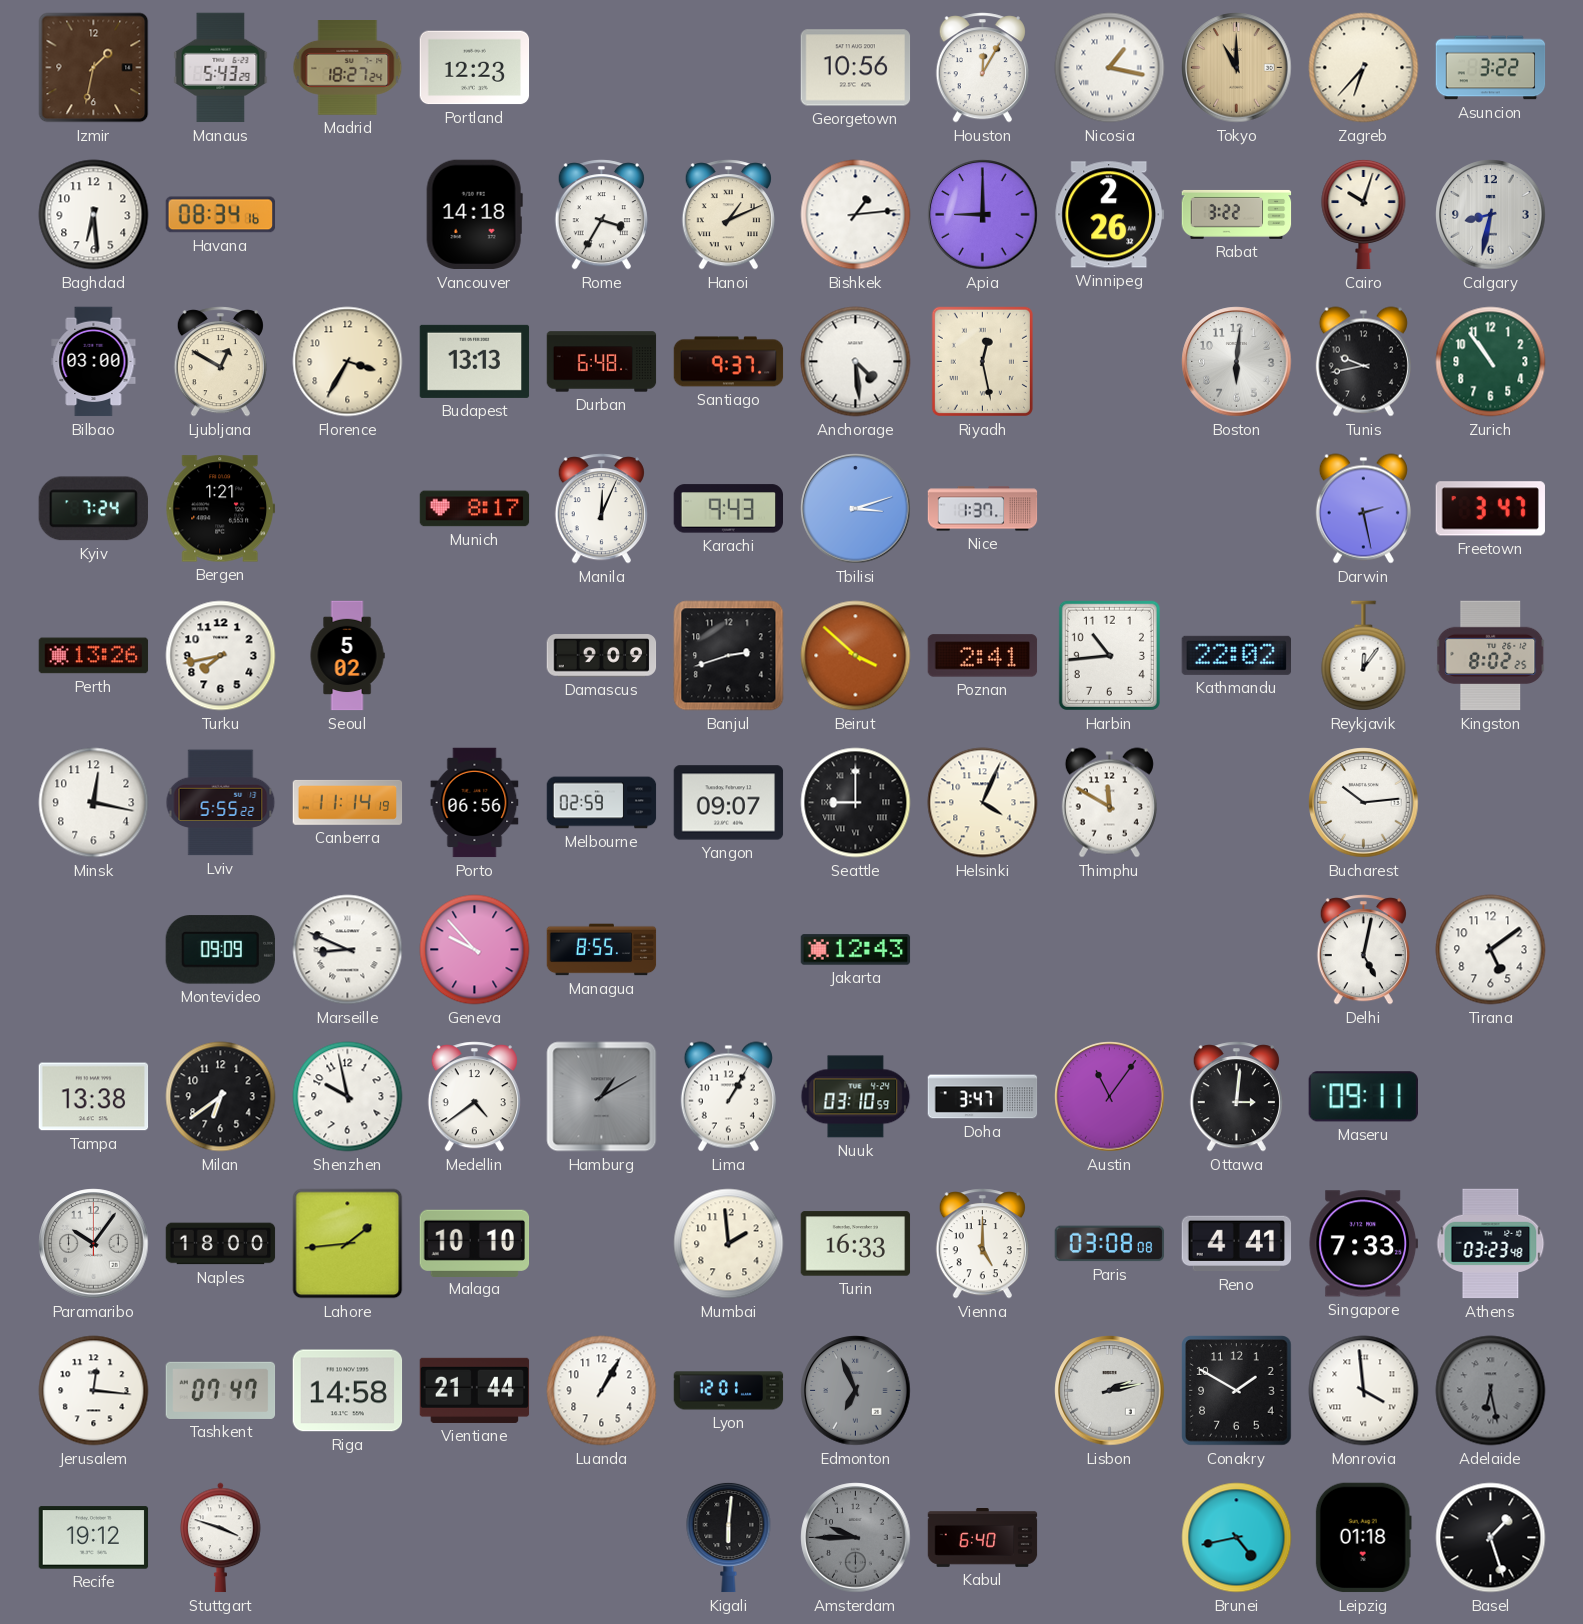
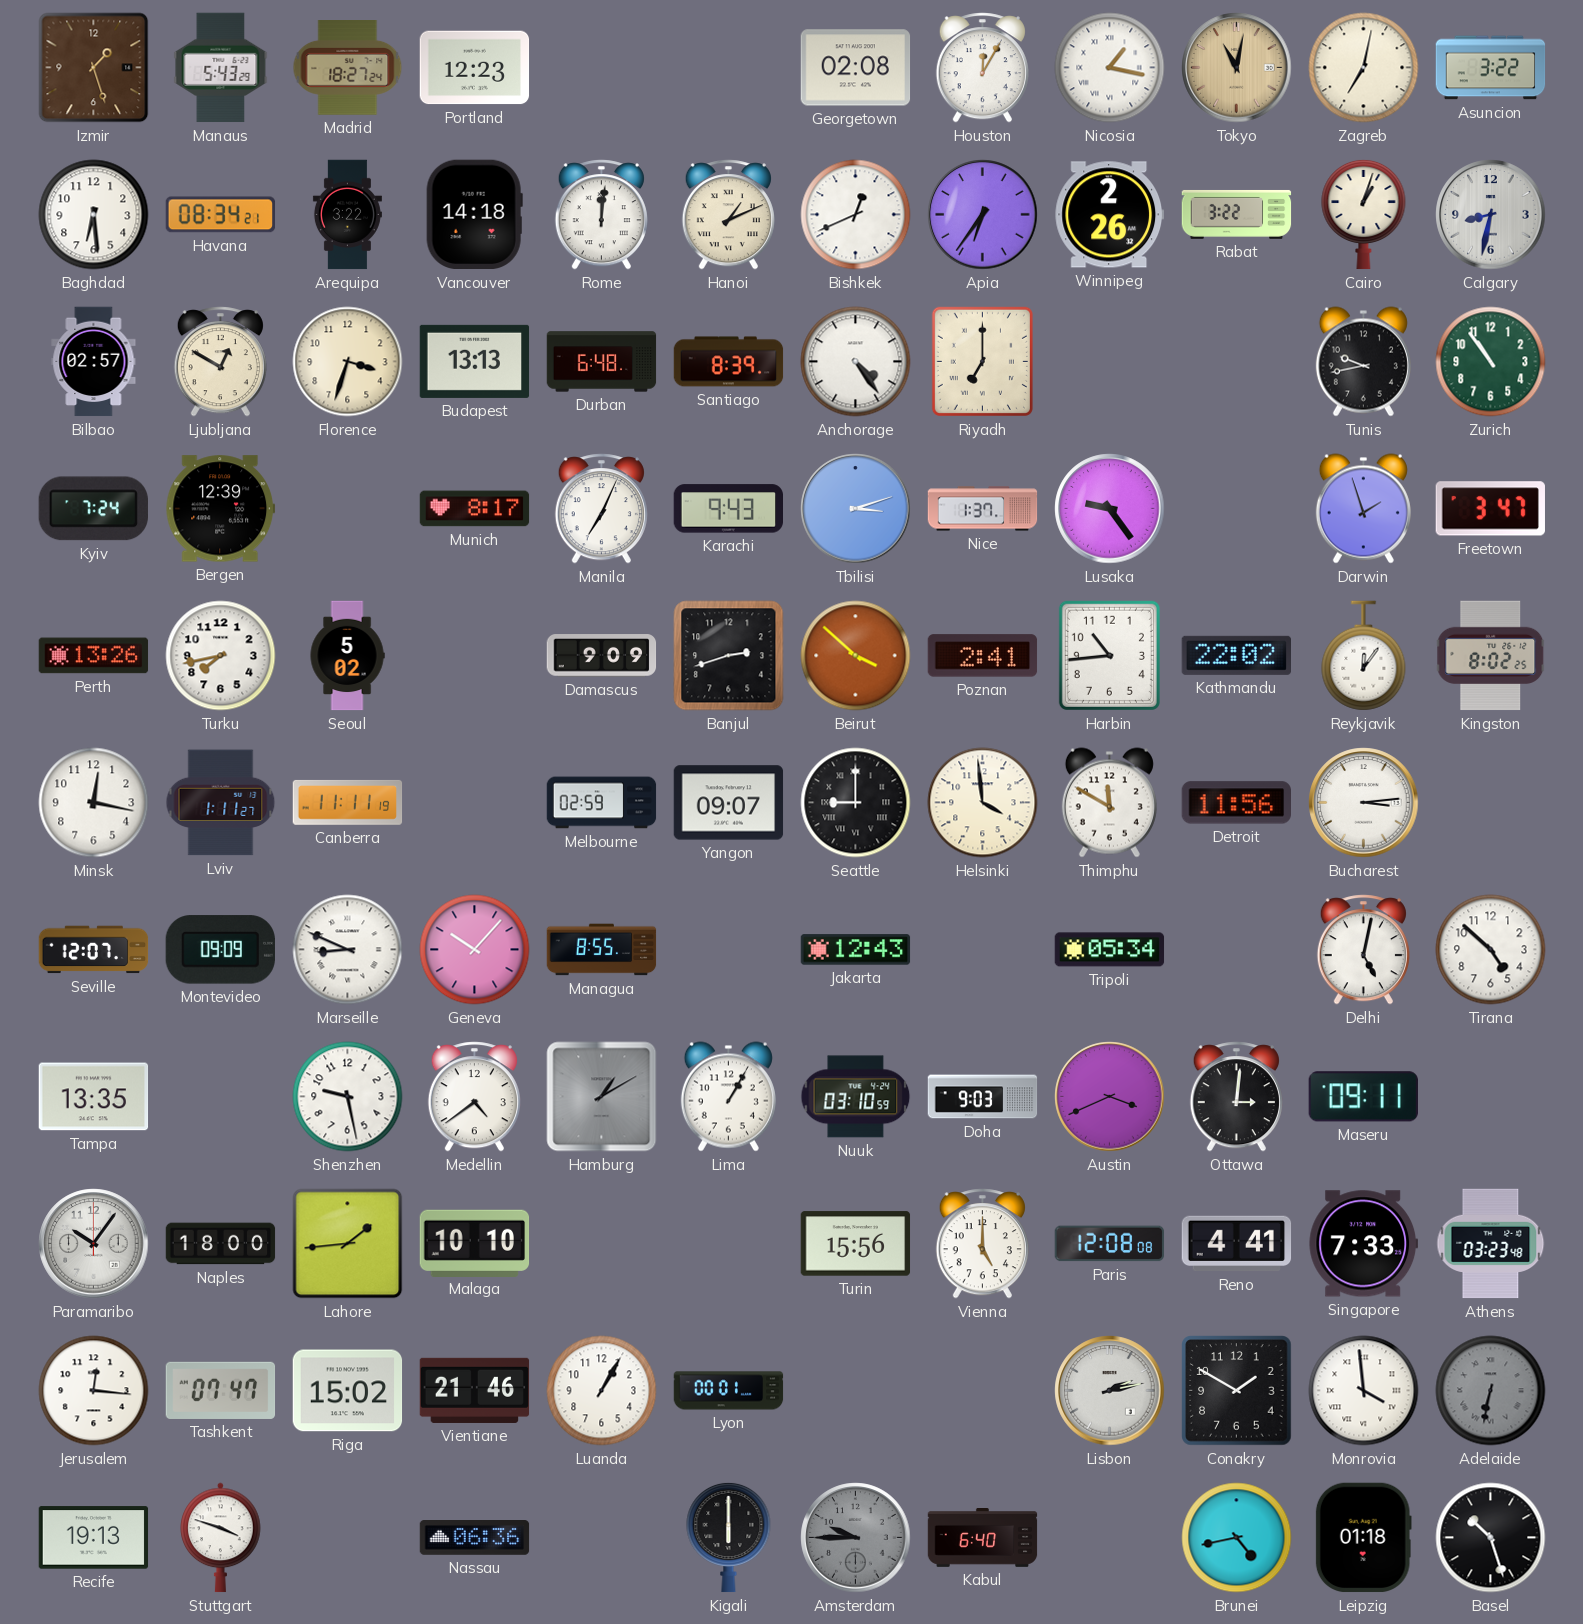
Izmir: 1:32 -> 1:27 (94, 68)
Georgetown: 10:56 -> 02:08 (856, 68)
Tokyo: 11:00 -> 11:02 (1237, 68)
Zagreb: 6:37 -> 7:02 (1364, 68)
Havana: 08:34:16 -> 08:34:21 (221, 215)
Arequipa: none -> 3:22 (347, 215)
Rome: 3:35 -> 12:01 (601, 215)
Bishkek: 1:14 -> 12:41 (856, 215)
Apia: 9:00 -> 6:36 (983, 215)
Cairo: 10:03 -> 1:03 (1364, 214)
Bilbao: 03:00 -> 02:57 (94, 362)
Florence: 3:35 -> 3:33 (348, 362)
Santiago: 9:37 -> 8:39 (729, 362)
Anchorage: 4:29 -> 4:24 (856, 362)
Riyadh: 12:28 -> 7:00 (982, 361)
Boston: 6:01 -> none (1237, 362)
Bergen: 1:21 -> 12:39 (221, 509)
Manila: 12:04 -> 7:04 (601, 509)
Lusaka: none -> 9:24 (1110, 509)
Darwin: 2:28 -> 1:57 (1363, 509)
Lviv: 5:55 -> 1:11 (221, 803)
Canberra: 11:14 -> 11:11 (348, 802)
Porto: 06:56 -> none (475, 803)
Helsinki: 4:04 -> 3:59 (983, 803)
Detroit: none -> 11:56 (1236, 803)
Bucharest: 10:14 -> 3:14 (1364, 803)
Seville: none -> 12:07 (94, 950)
Geneva: 9:53 -> 10:07 (475, 950)
Tripoli: none -> 05:34 (1110, 950)
Tirana: 5:09 -> 4:52 (1491, 950)
Tampa: 13:38 -> 13:35 (94, 1097)
Milan: 6:39 -> none (221, 1097)
Shenzhen: 9:58 -> 9:28 (348, 1097)
Doha: 3:47 -> 9:03 (983, 1097)
Austin: 11:06 -> 3:41 (1110, 1097)
Mumbai: 1:59 -> none (729, 1244)
Turin: 16:33 -> 15:56 (856, 1244)
Paris: 03:08 -> 12:08 (1110, 1244)
Riga: 14:58 -> 15:02 (348, 1391)
Vientiane: 21:44 -> 21:46 (475, 1390)
Lyon: 12:01 -> 00:01 (729, 1391)
Edmonton: 6:56 -> none (856, 1391)
Adelaide: 6:28 -> 6:32 (1491, 1391)
Recife: 19:12 -> 19:13 (94, 1538)
Nassau: none -> 06:36 (475, 1538)
Kigali: 6:01 -> 6:00 (729, 1537)
Basel: 1:27 -> 10:27 (1491, 1538)
